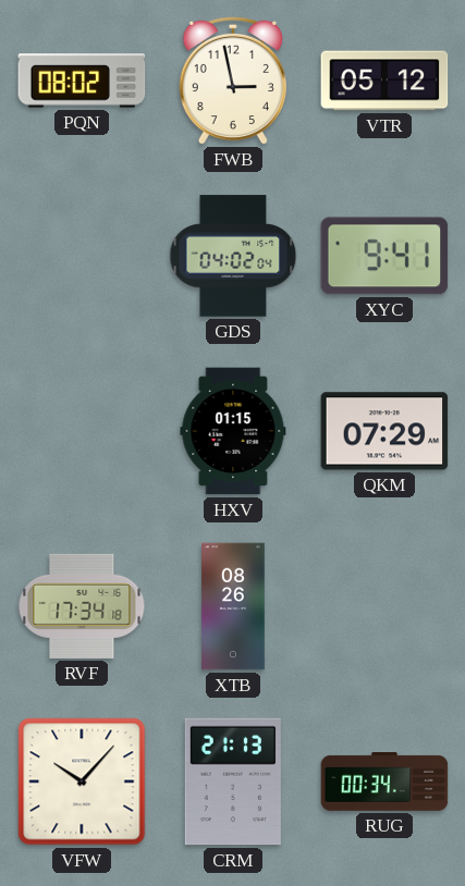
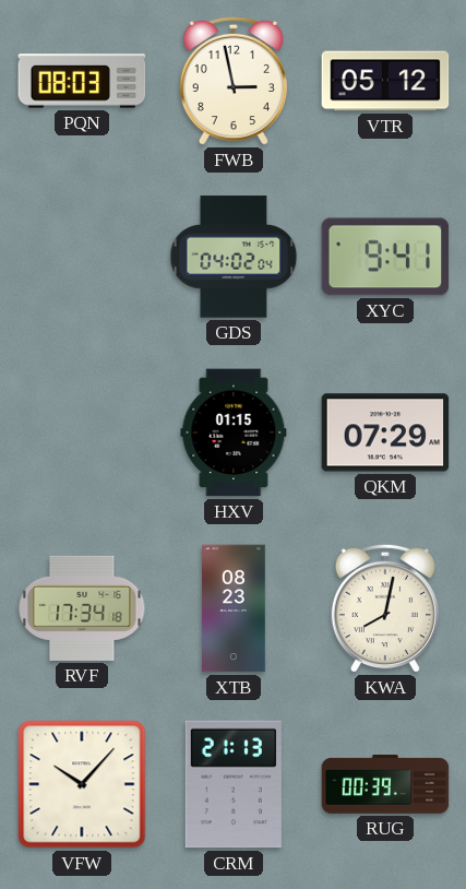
PQN: 08:02 -> 08:03 (82, 81)
XTB: 08:26 -> 08:23 (234, 608)
KWA: none -> 8:02 (385, 608)
RUG: 00:34 -> 00:39 (385, 785)
